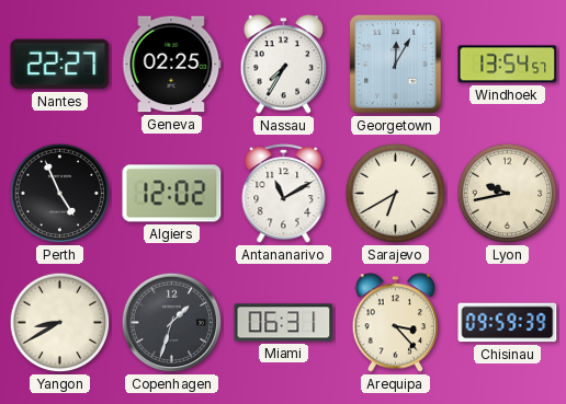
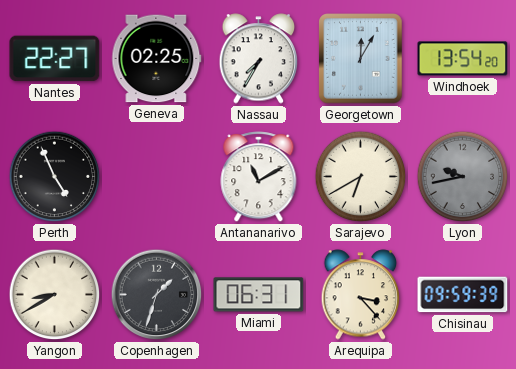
Windhoek: 13:54:57 -> 13:54:20 (463, 59)
Algiers: 12:02 -> none (172, 194)
Lyon dial: cream -> grey (463, 177)
